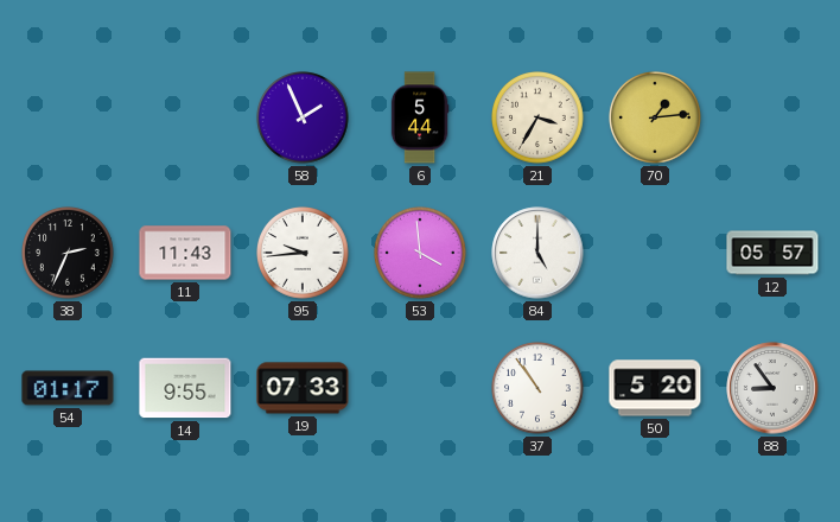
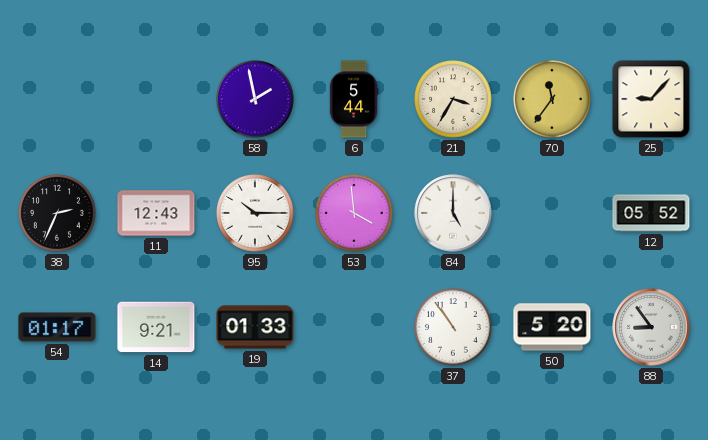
58: 1:56 -> 1:58 (256, 100)
70: 1:14 -> 11:36 (553, 100)
25: none -> 9:07 (651, 99)
11: 11:43 -> 12:43 (156, 213)
95: 9:44 -> 10:15 (256, 214)
12: 05:57 -> 05:52 (651, 213)
14: 9:55 -> 9:21 (156, 327)
19: 07:33 -> 01:33 (255, 327)
